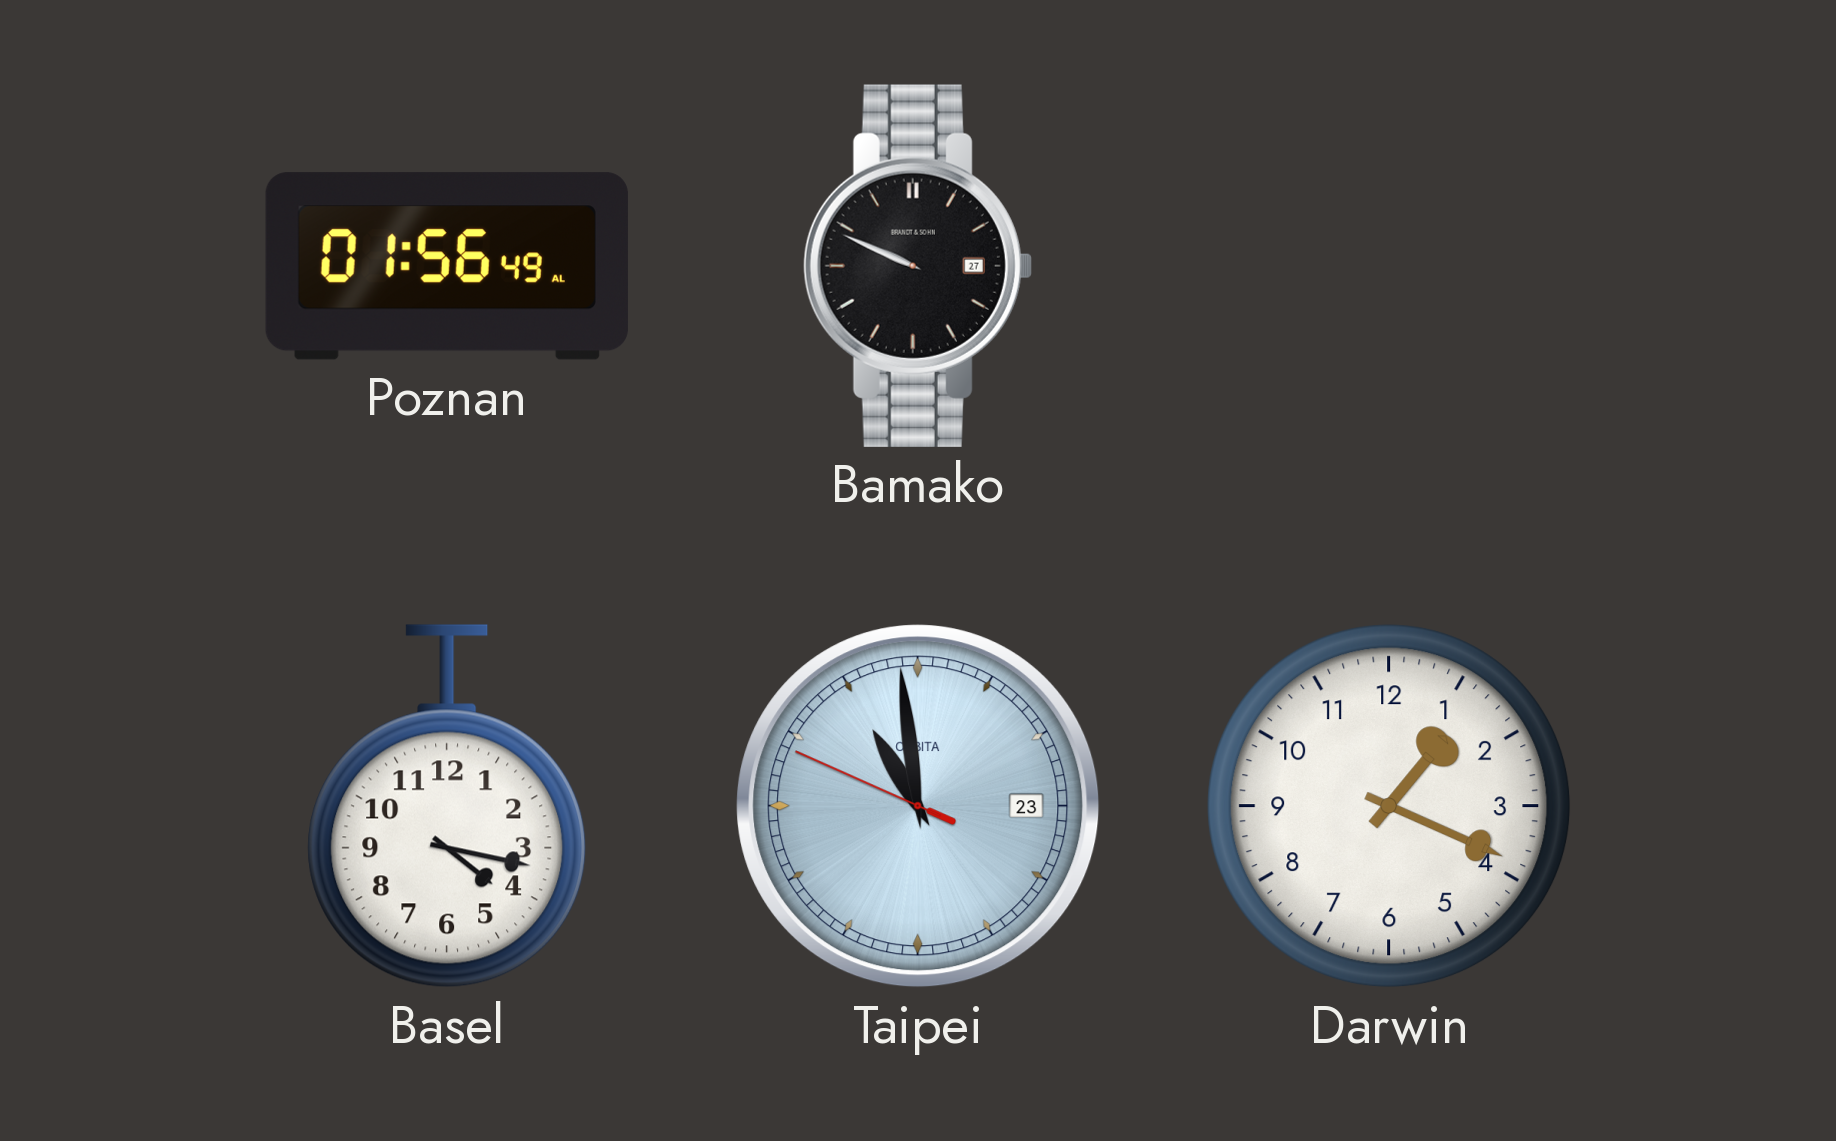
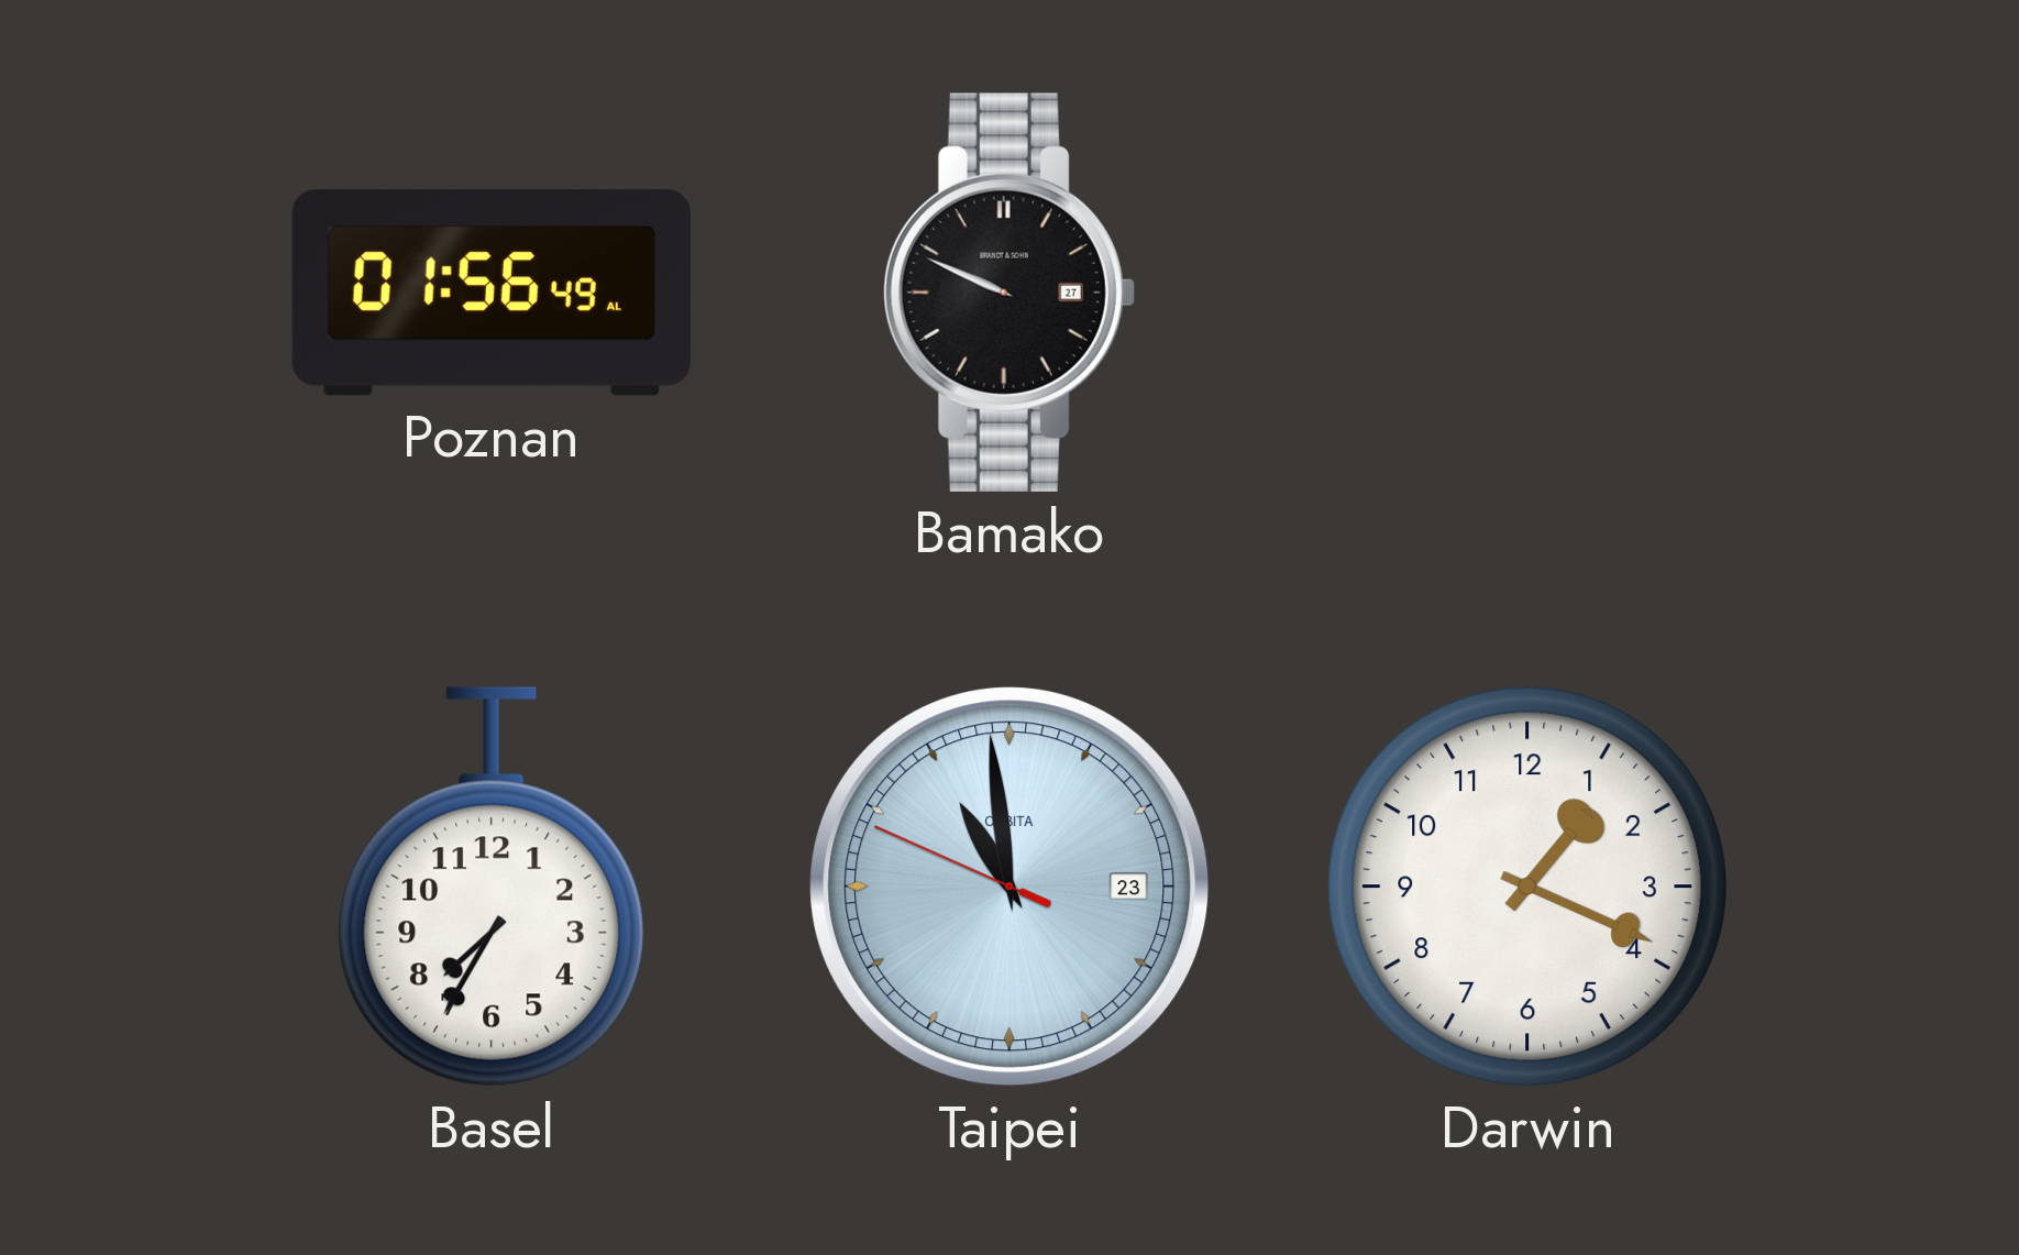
Basel: 4:17 -> 7:35 (492, 887)
